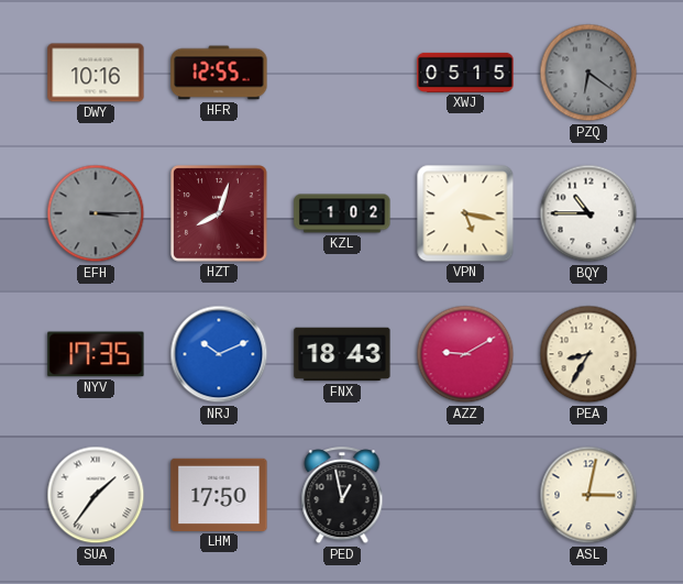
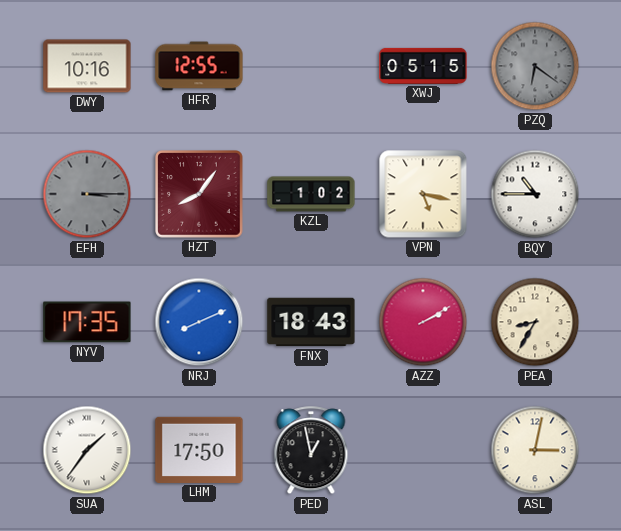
HZT: 8:03 -> 8:06 (199, 194)
NRJ: 10:11 -> 8:11 (199, 322)
AZZ: 9:10 -> 2:10 (423, 322)
